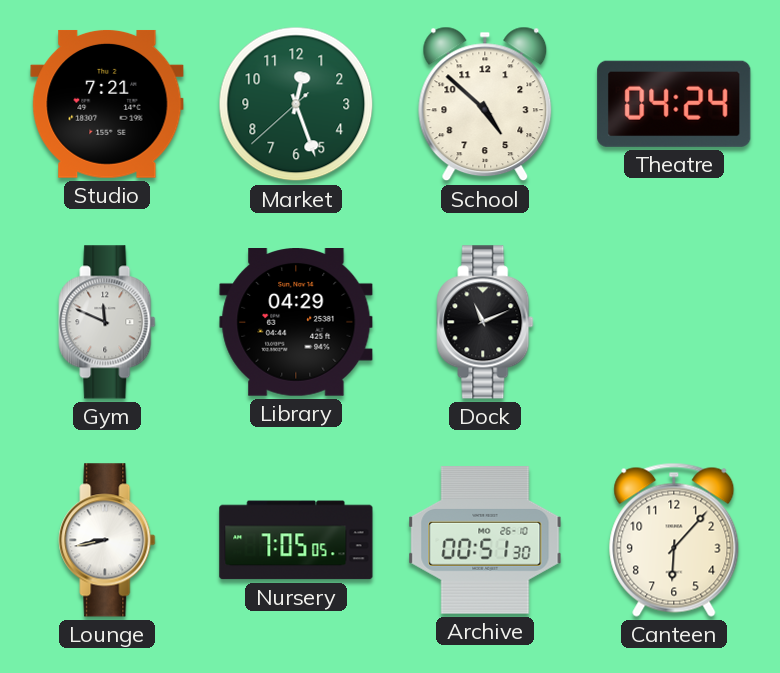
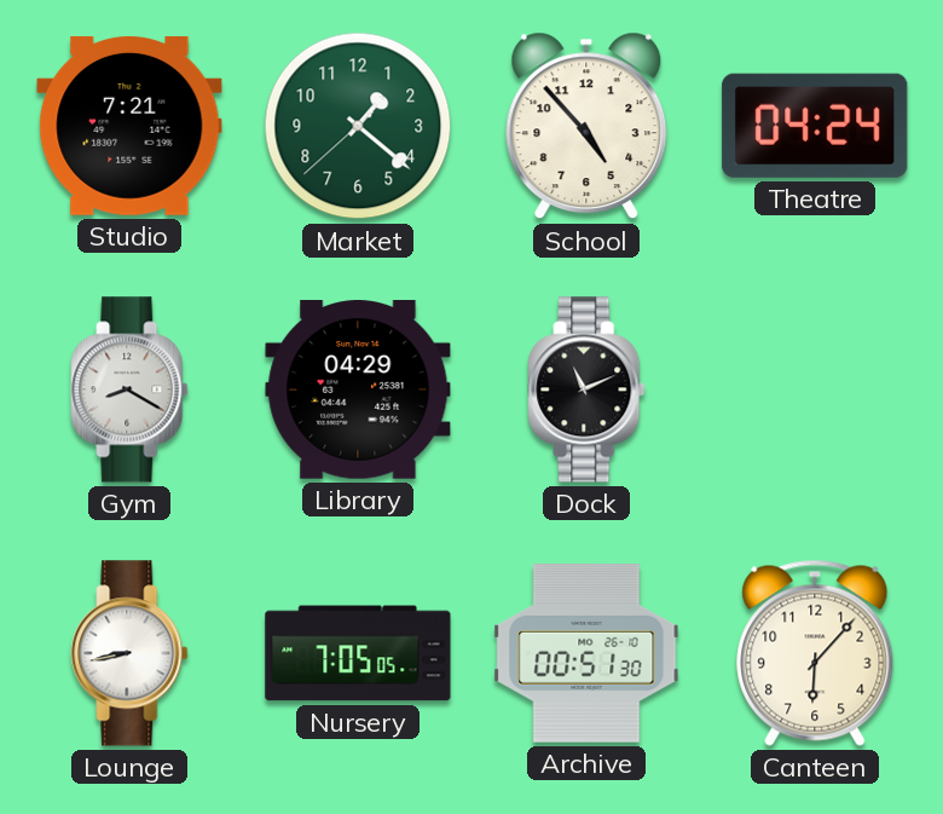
Market: 12:26 -> 1:21 (358, 126)
School: 4:52 -> 4:53 (586, 126)
Gym: 11:49 -> 8:20 (129, 389)
